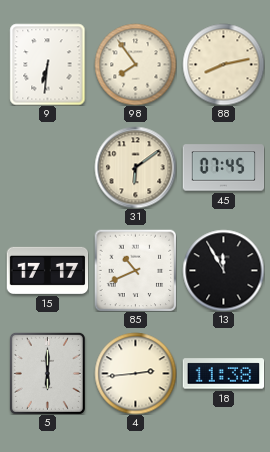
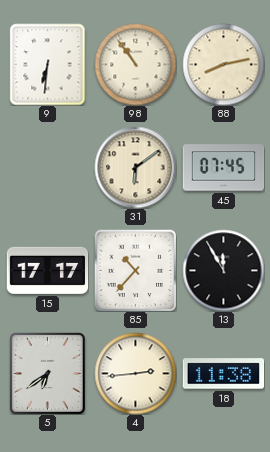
98: 7:54 -> 10:54 (135, 64)
85: 10:41 -> 10:37 (135, 270)
5: 6:00 -> 6:39 (47, 373)
